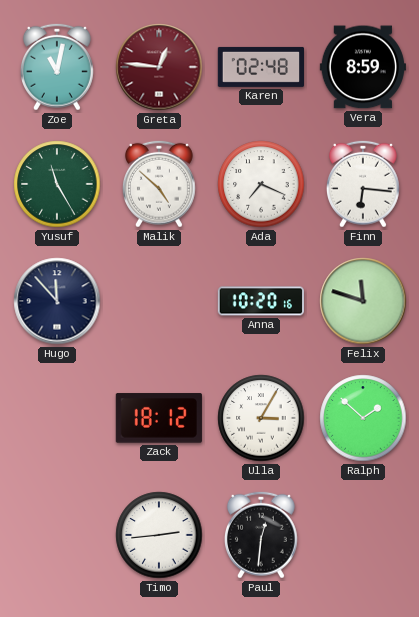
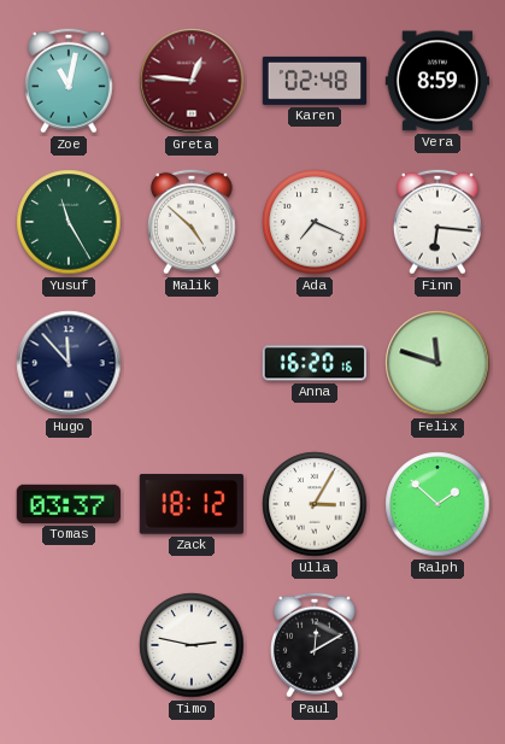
Anna: 10:20 -> 16:20 (313, 363)
Tomas: none -> 03:37 (69, 504)
Timo: 2:44 -> 2:47 (192, 645)
Paul: 12:31 -> 12:10 (315, 645)
